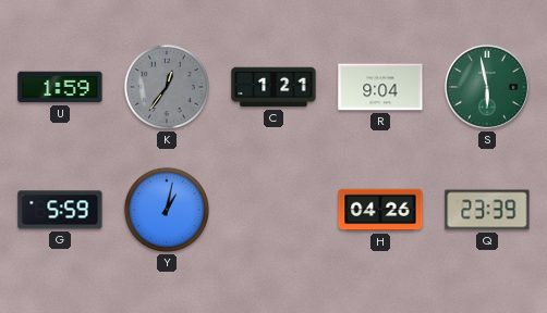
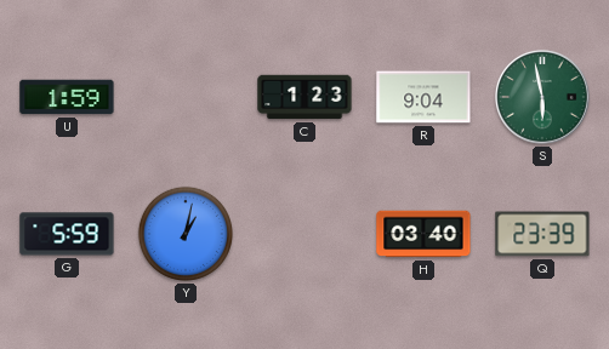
K: 12:36 -> none (167, 87)
C: 1:21 -> 1:23 (304, 97)
H: 04:26 -> 03:40 (423, 234)
